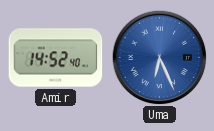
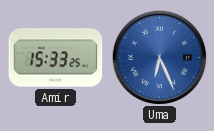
Amir: 14:52 -> 15:33 (56, 58)
